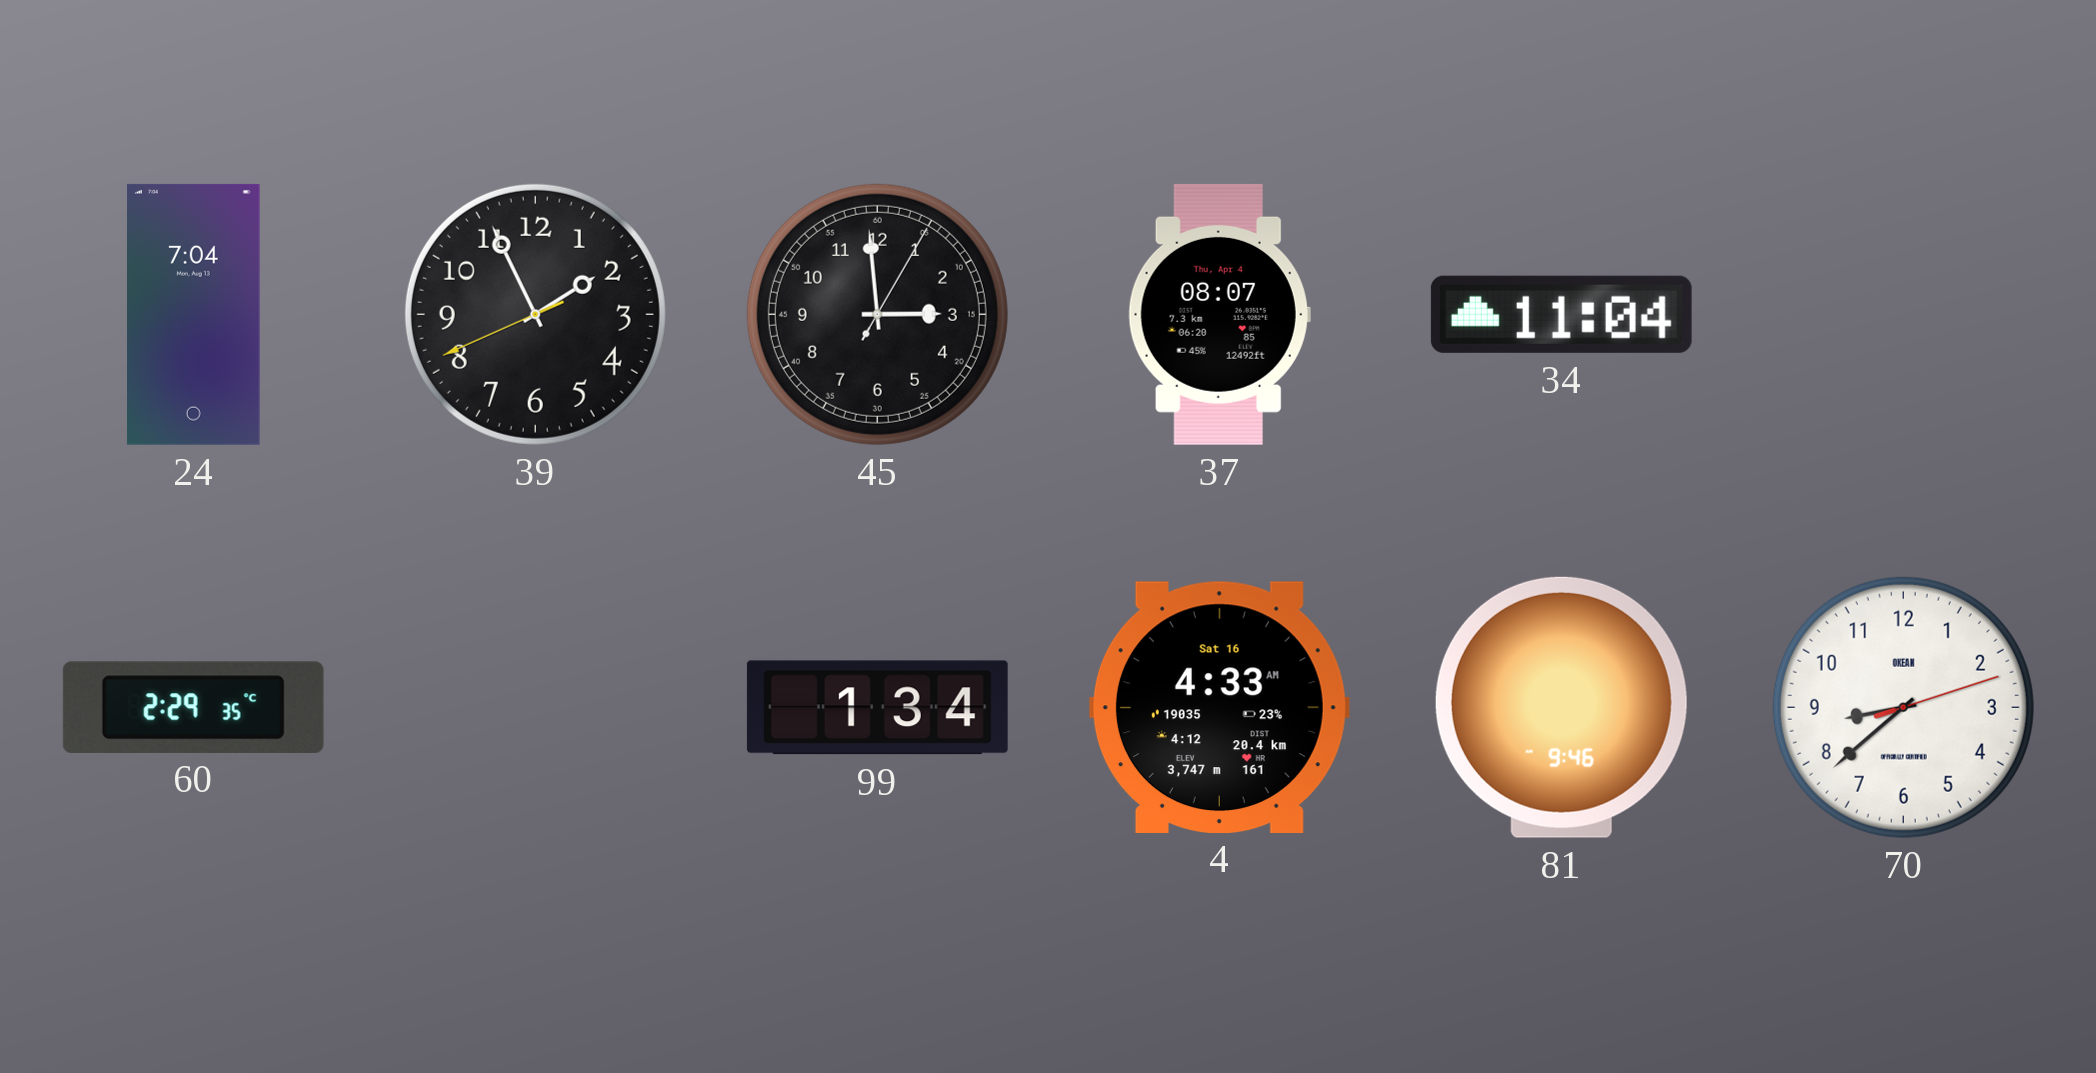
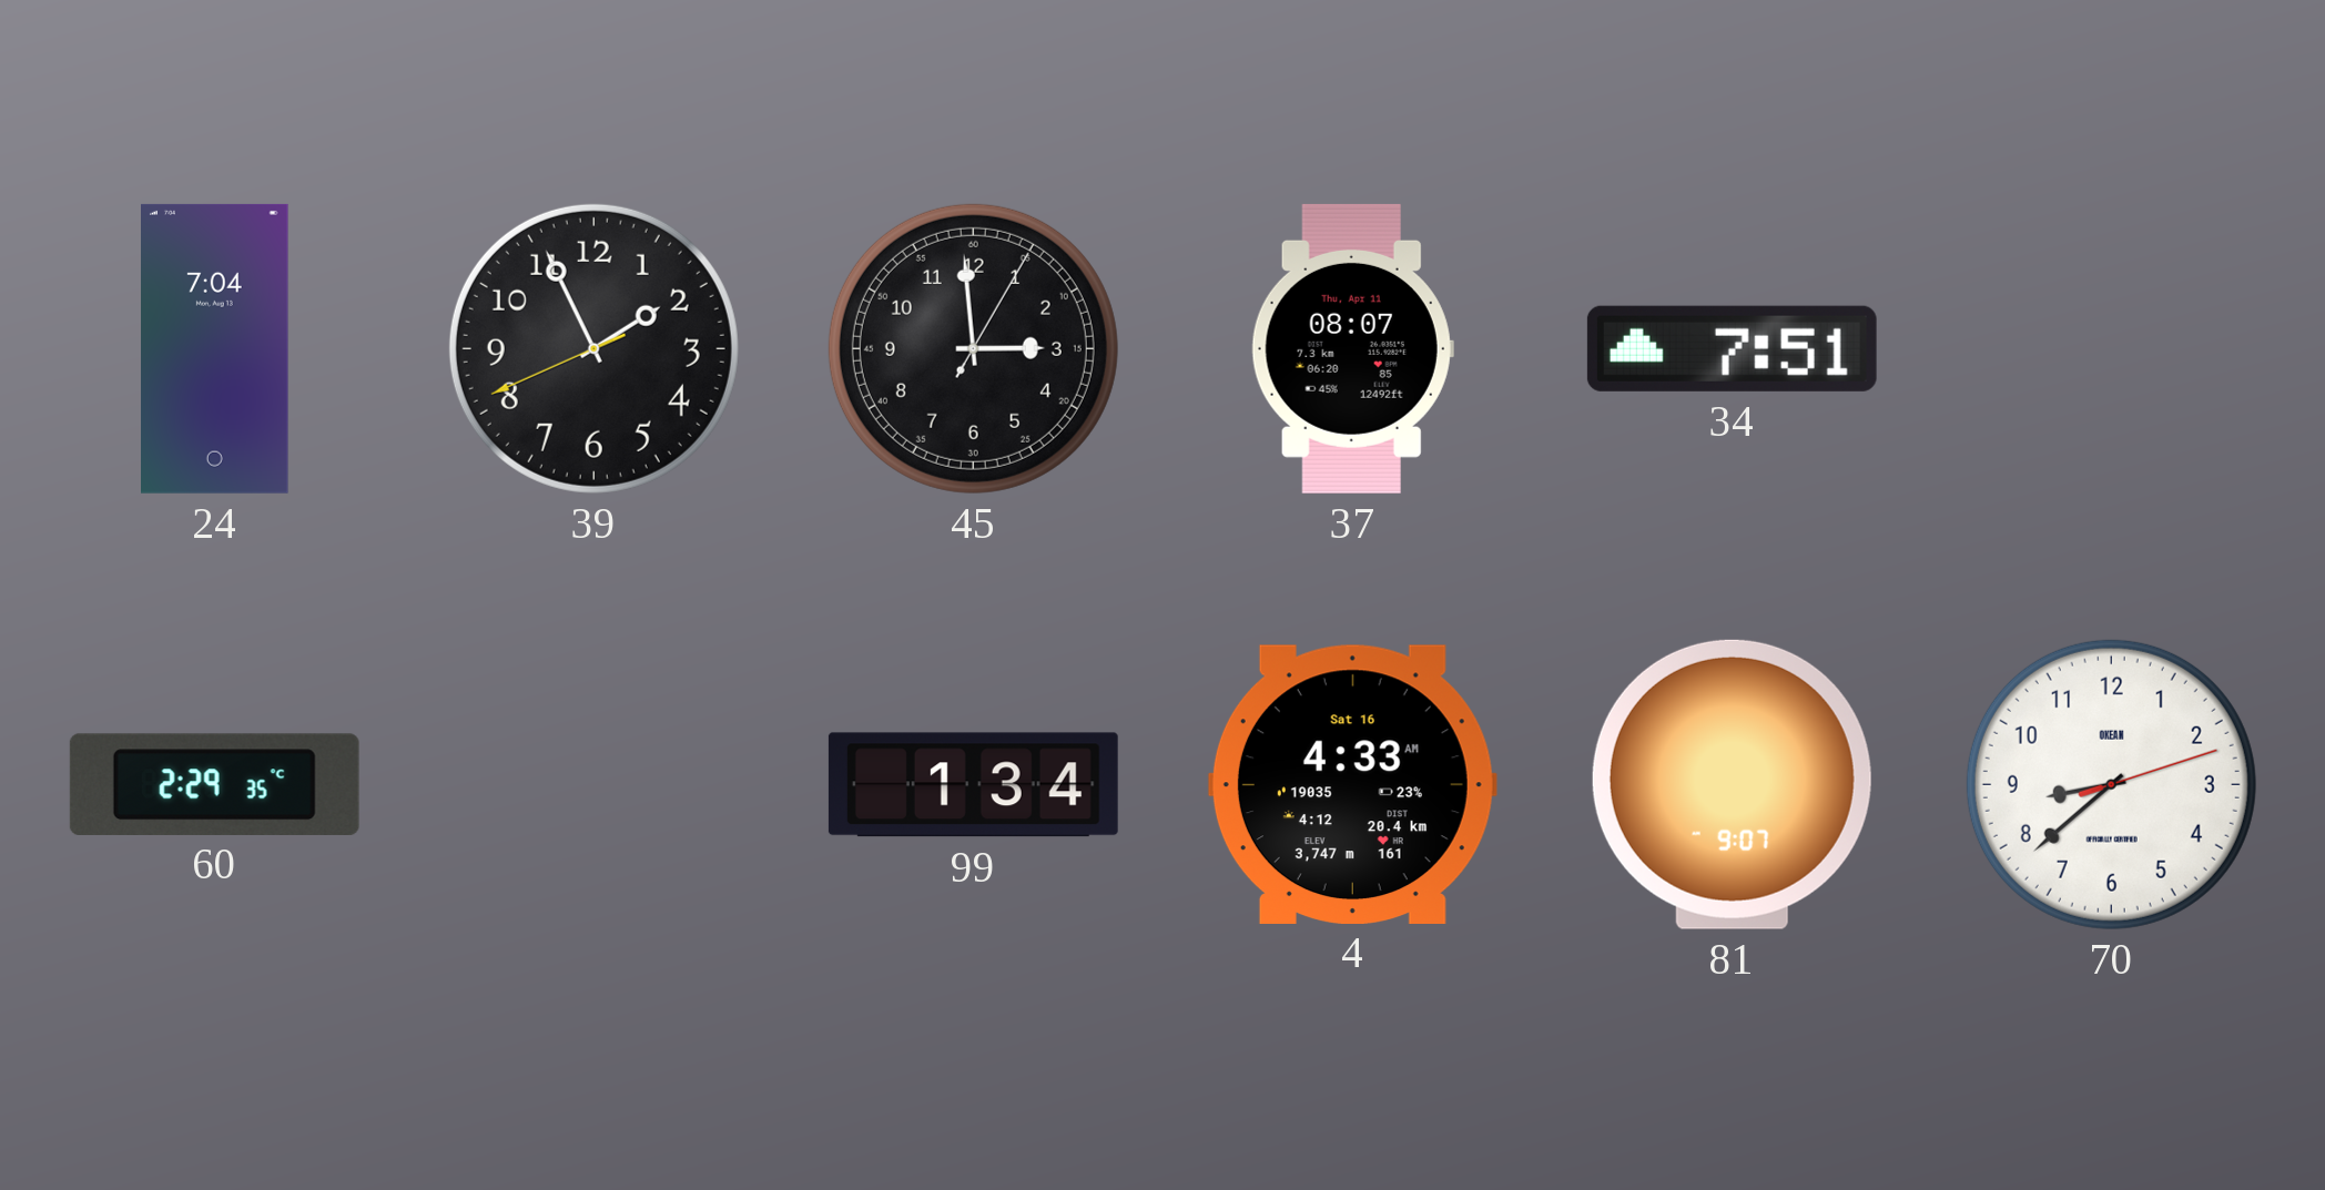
37 date: Thu, Apr 4 -> Thu, Apr 11 (1352, 348)
34: 11:04 -> 7:51 (1732, 348)
81: 9:46 -> 9:07 (1732, 784)
